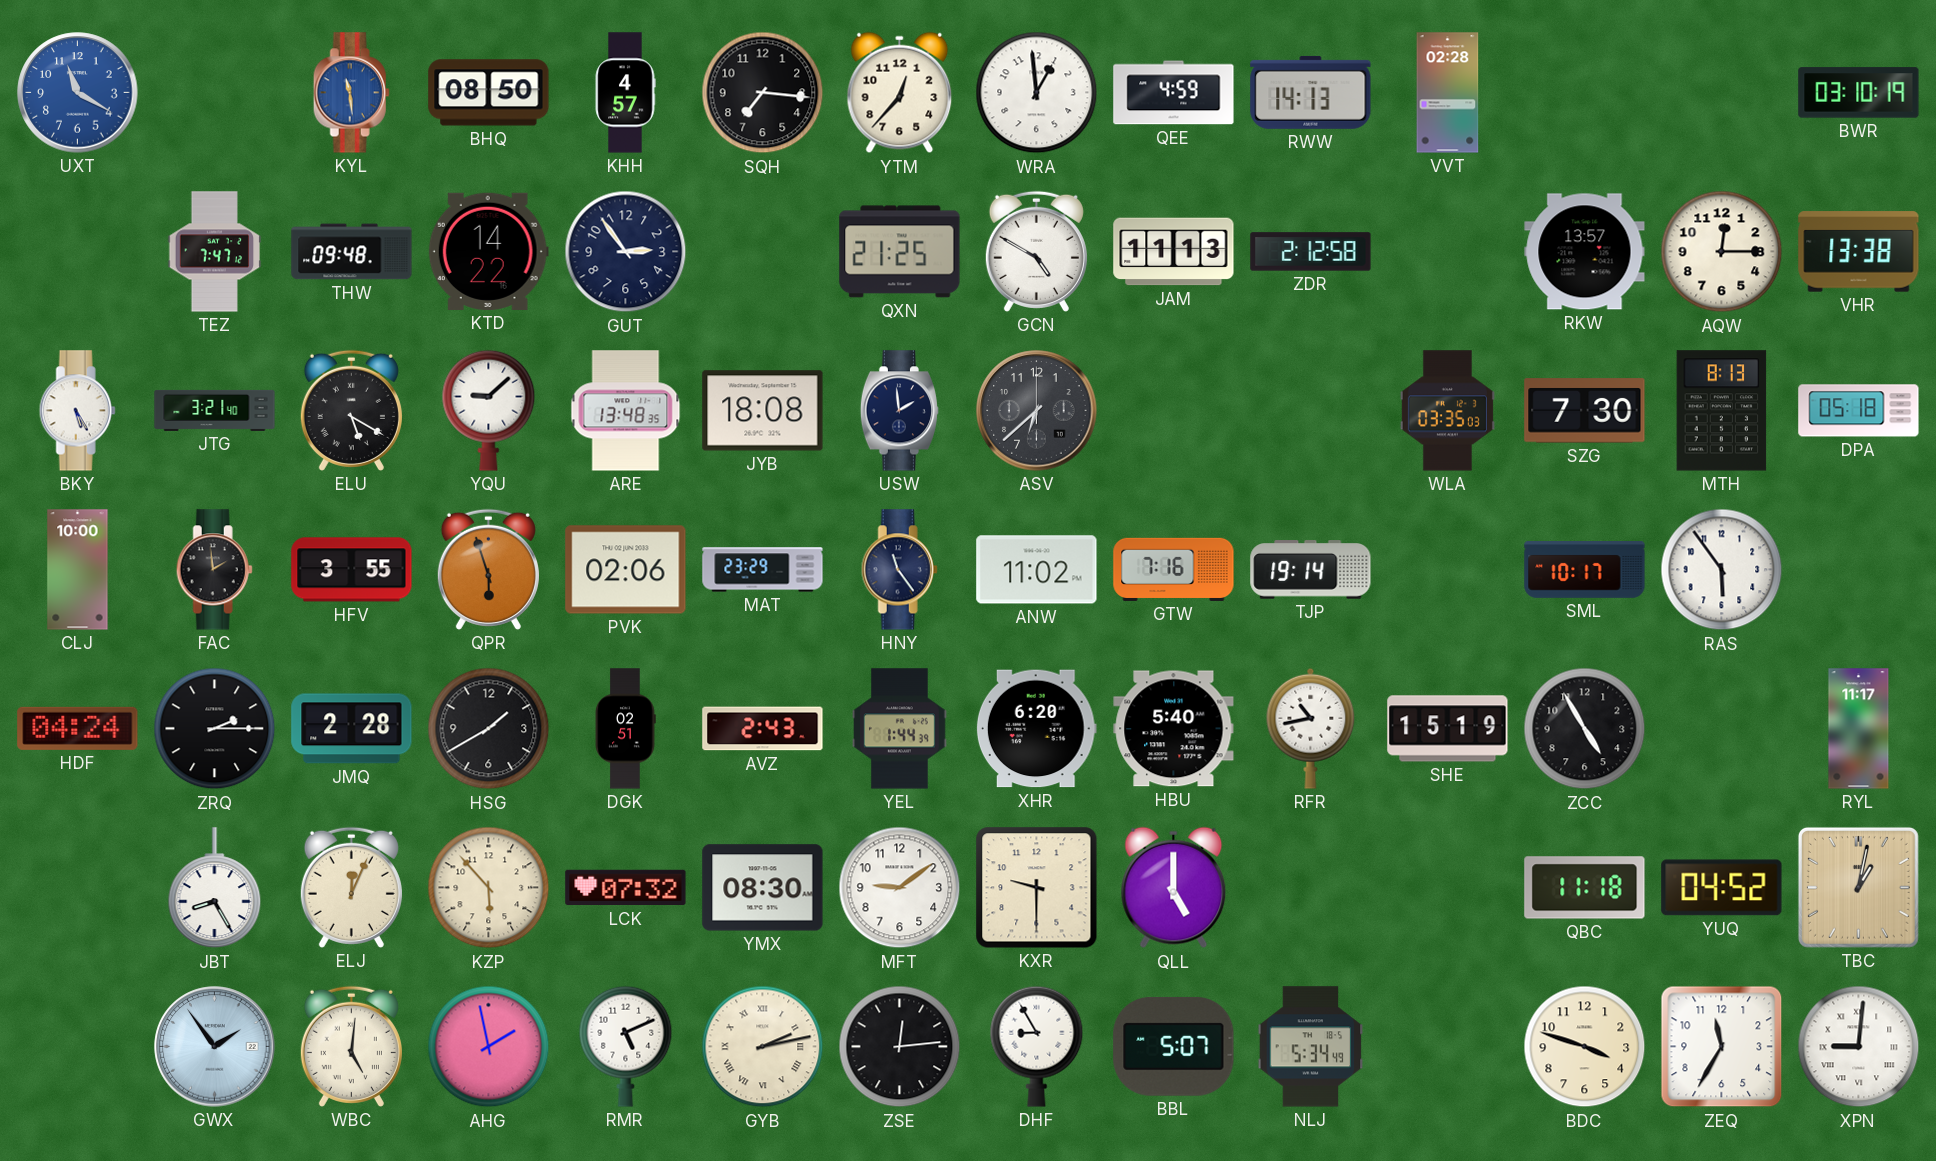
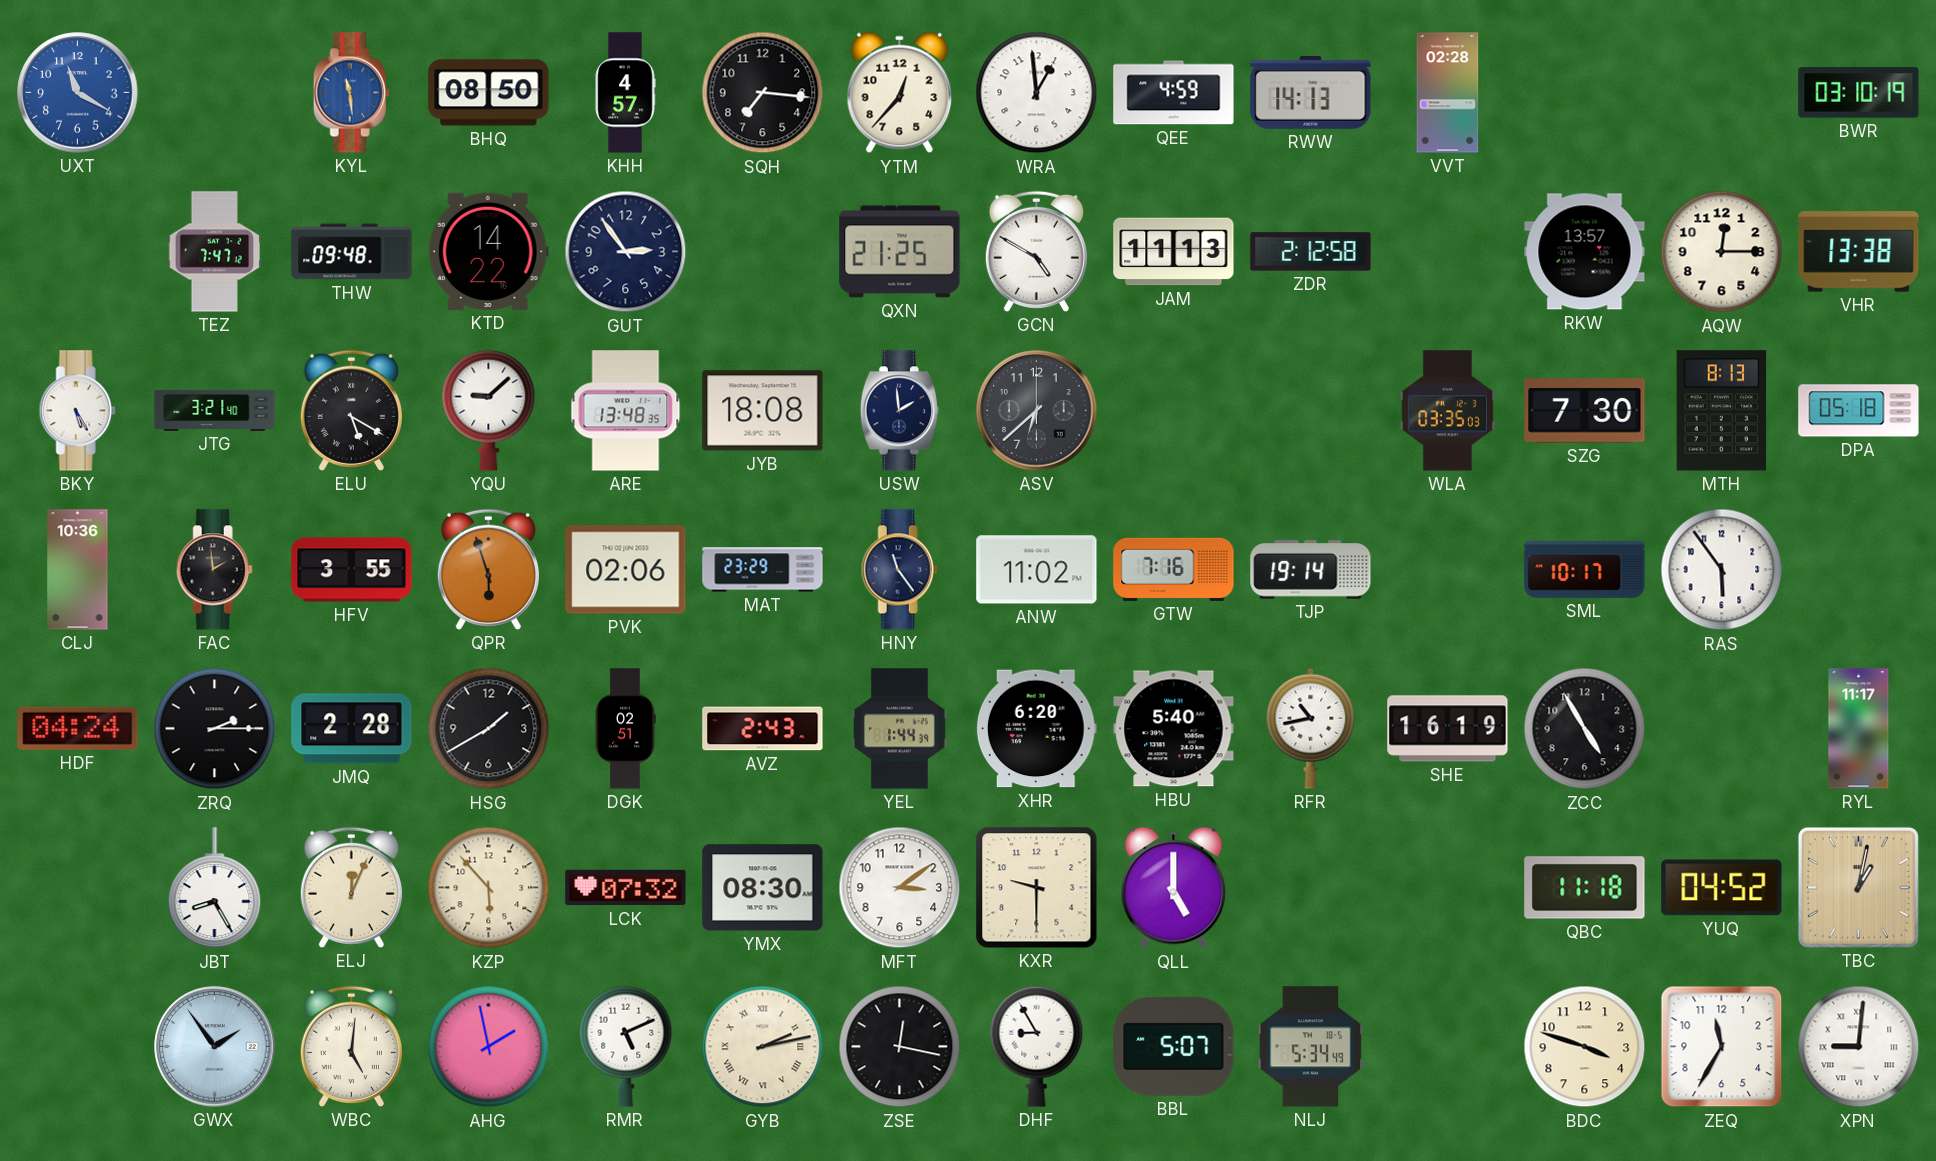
CLJ: 10:00 -> 10:36 (78, 570)
SHE: 15:19 -> 16:19 (1448, 729)
MFT: 9:09 -> 3:09 (900, 888)
ZSE: 12:14 -> 12:17 (900, 1047)
